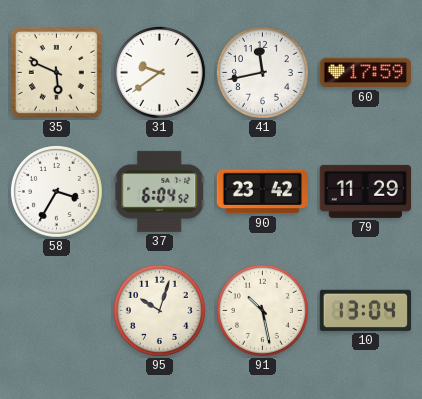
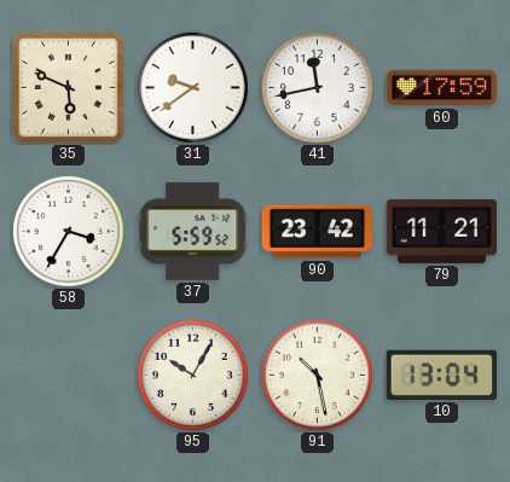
37: 6:04 -> 5:59 (193, 231)
79: 11:29 -> 11:21 (441, 231)
95: 10:03 -> 10:05 (192, 374)
